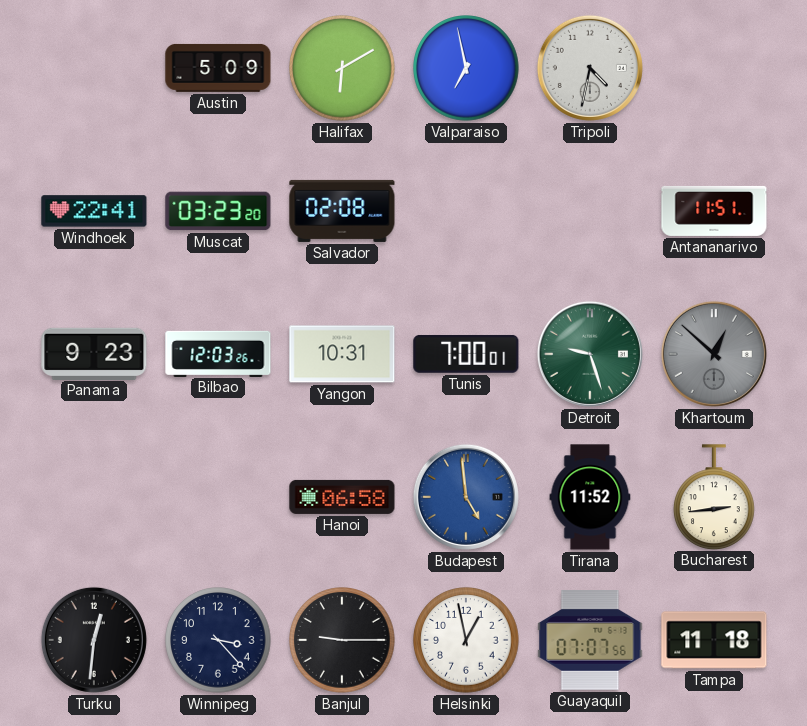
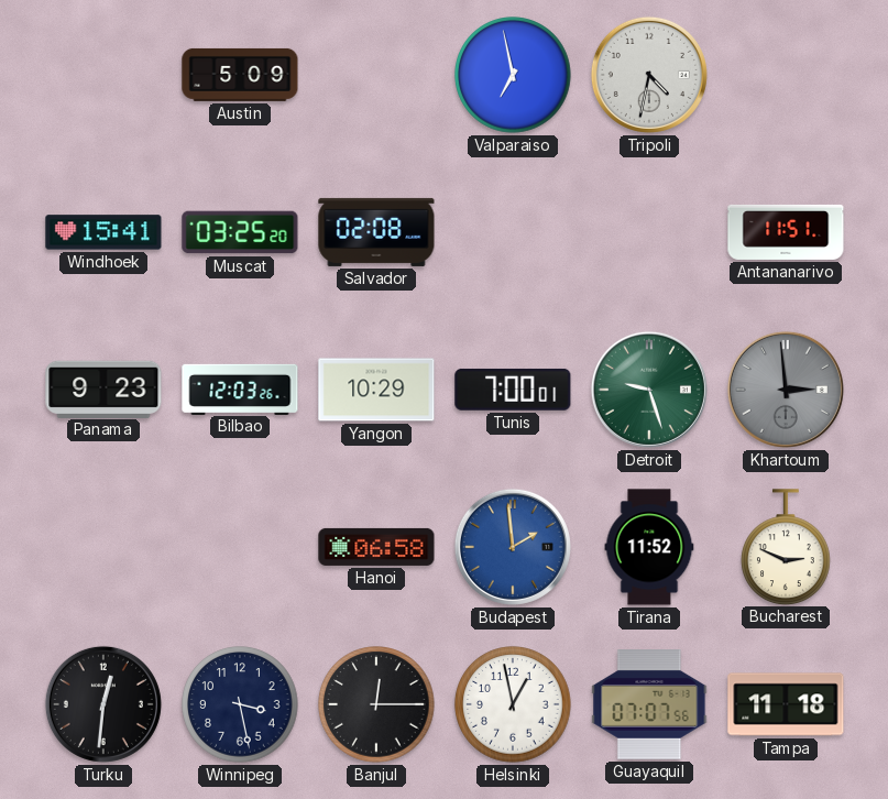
Halifax: 6:10 -> none (342, 68)
Windhoek: 22:41 -> 15:41 (103, 232)
Muscat: 03:23 -> 03:25 (240, 232)
Yangon: 10:31 -> 10:29 (376, 390)
Khartoum: 12:52 -> 2:59 (786, 390)
Budapest: 4:59 -> 1:59 (513, 547)
Bucharest: 2:44 -> 2:49 (787, 547)
Winnipeg: 3:23 -> 3:28 (240, 704)
Banjul: 9:15 -> 12:15 (376, 704)
